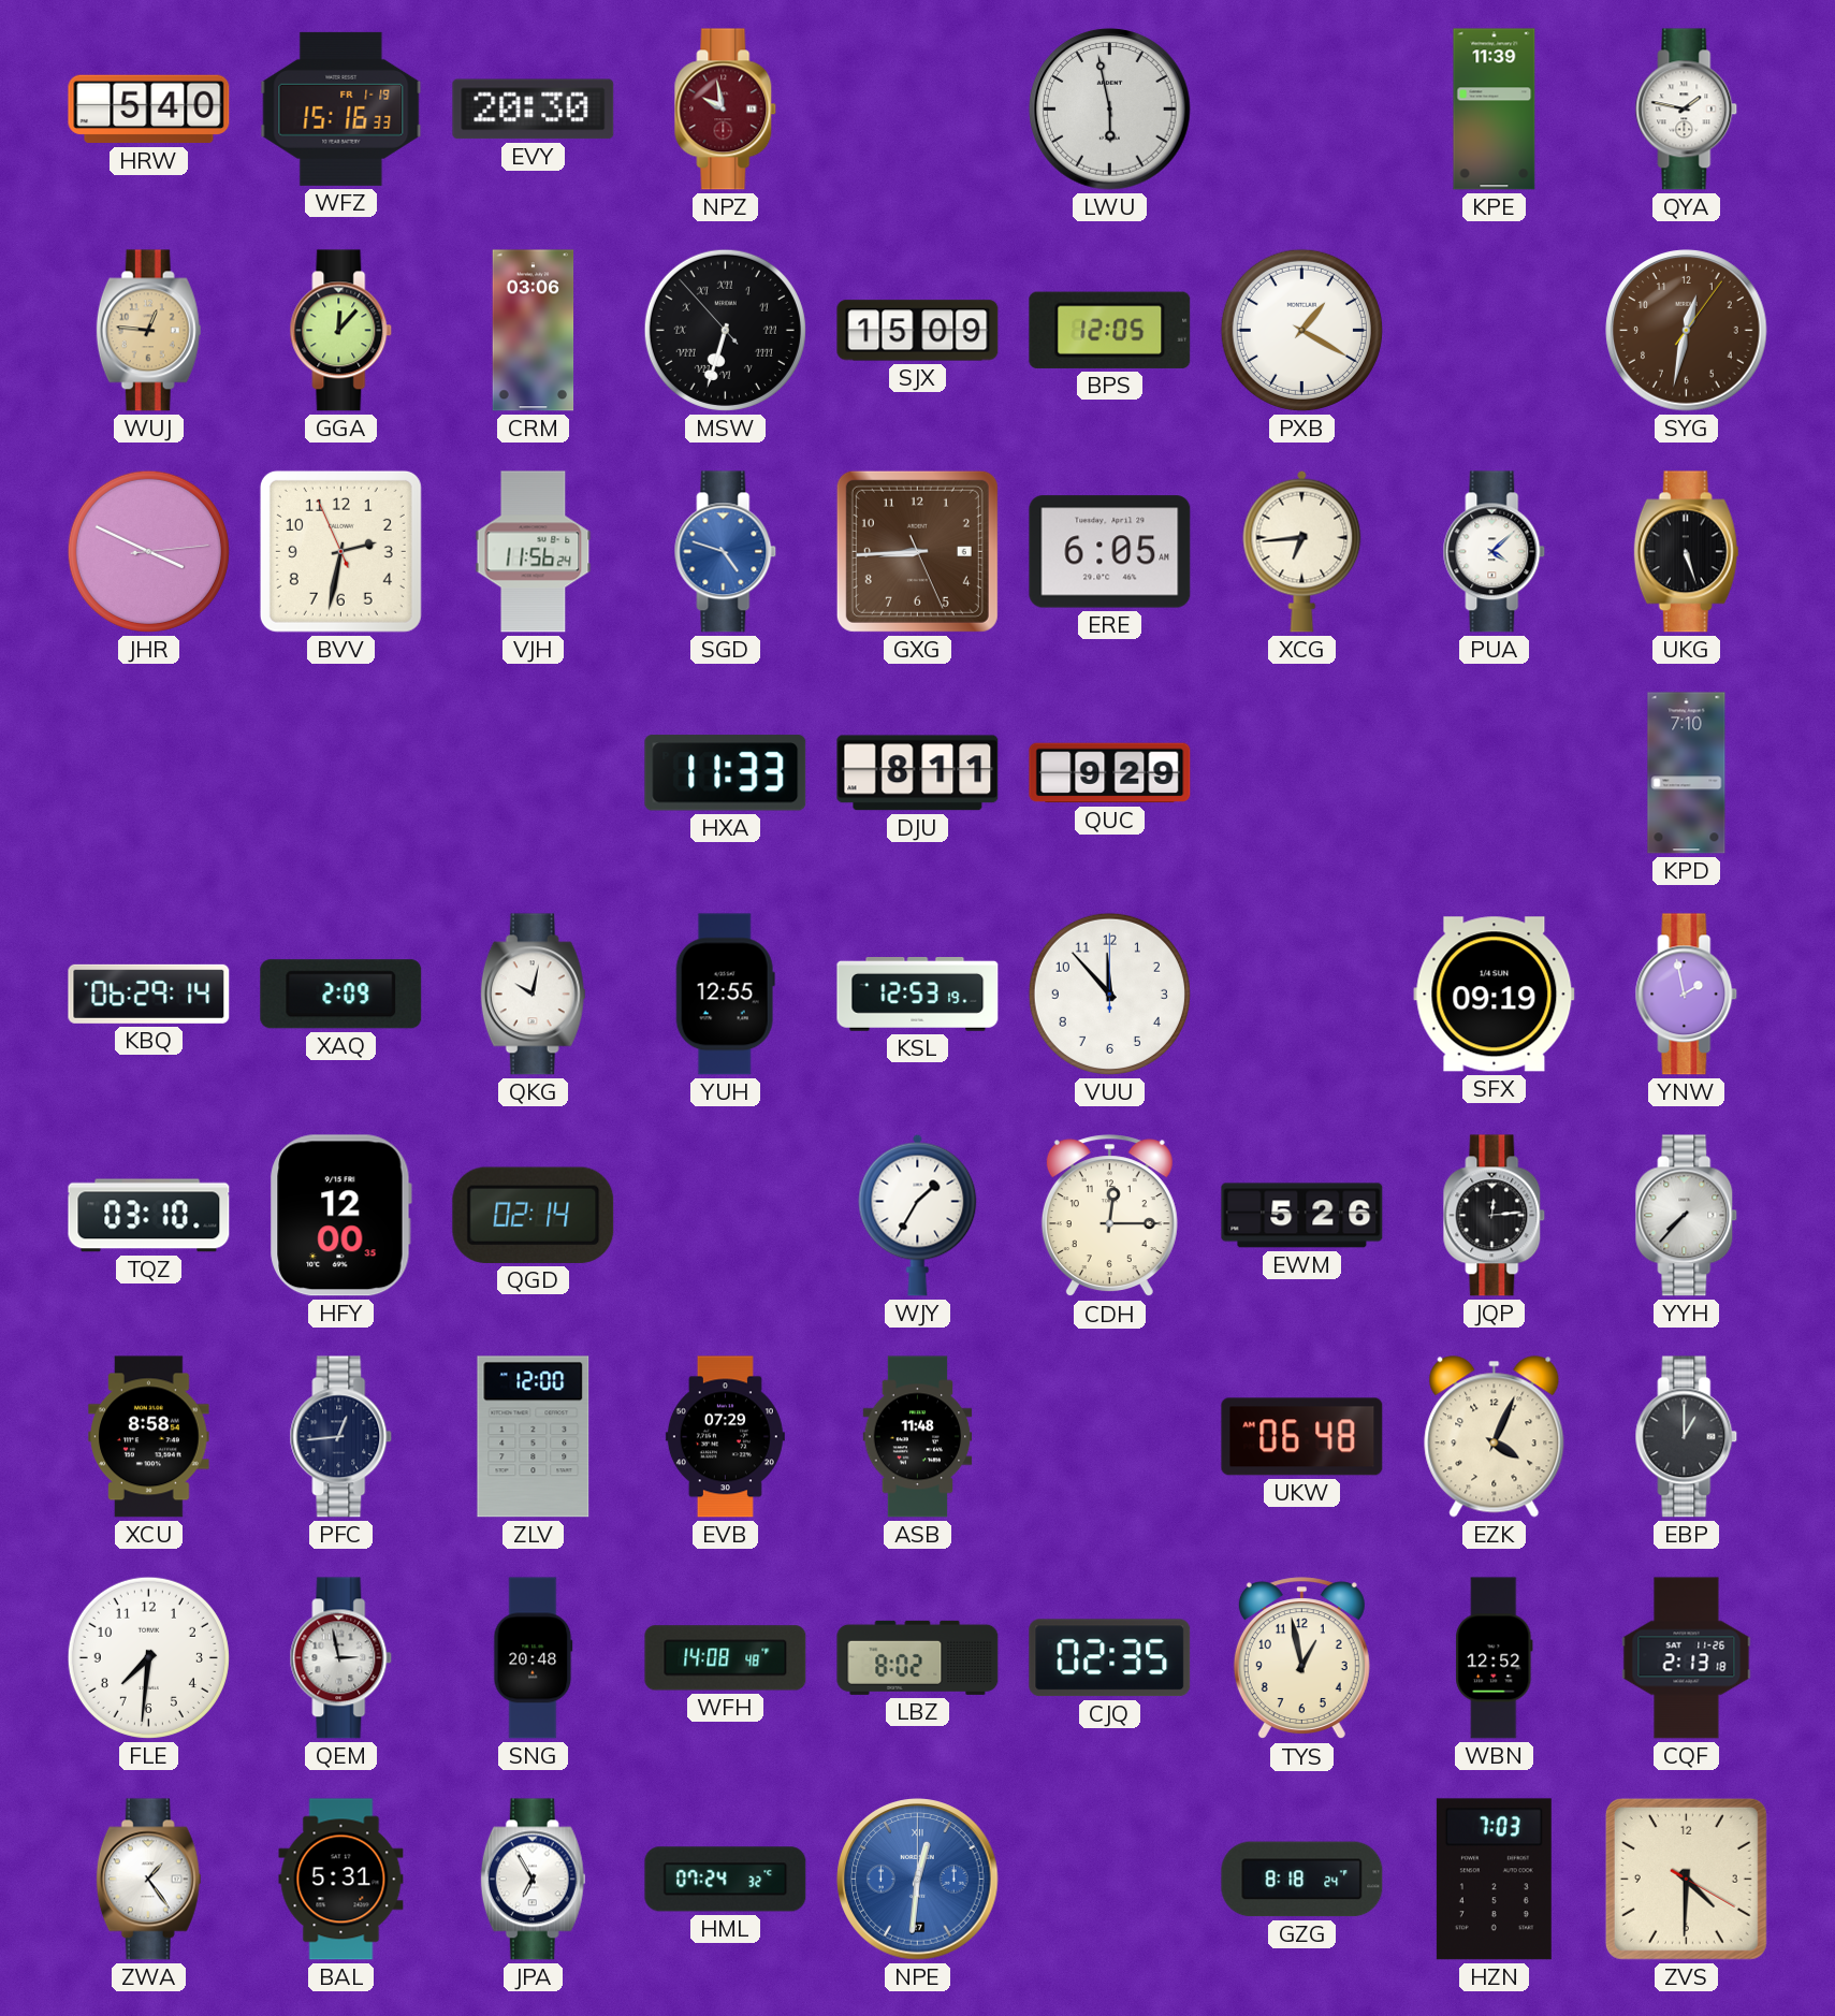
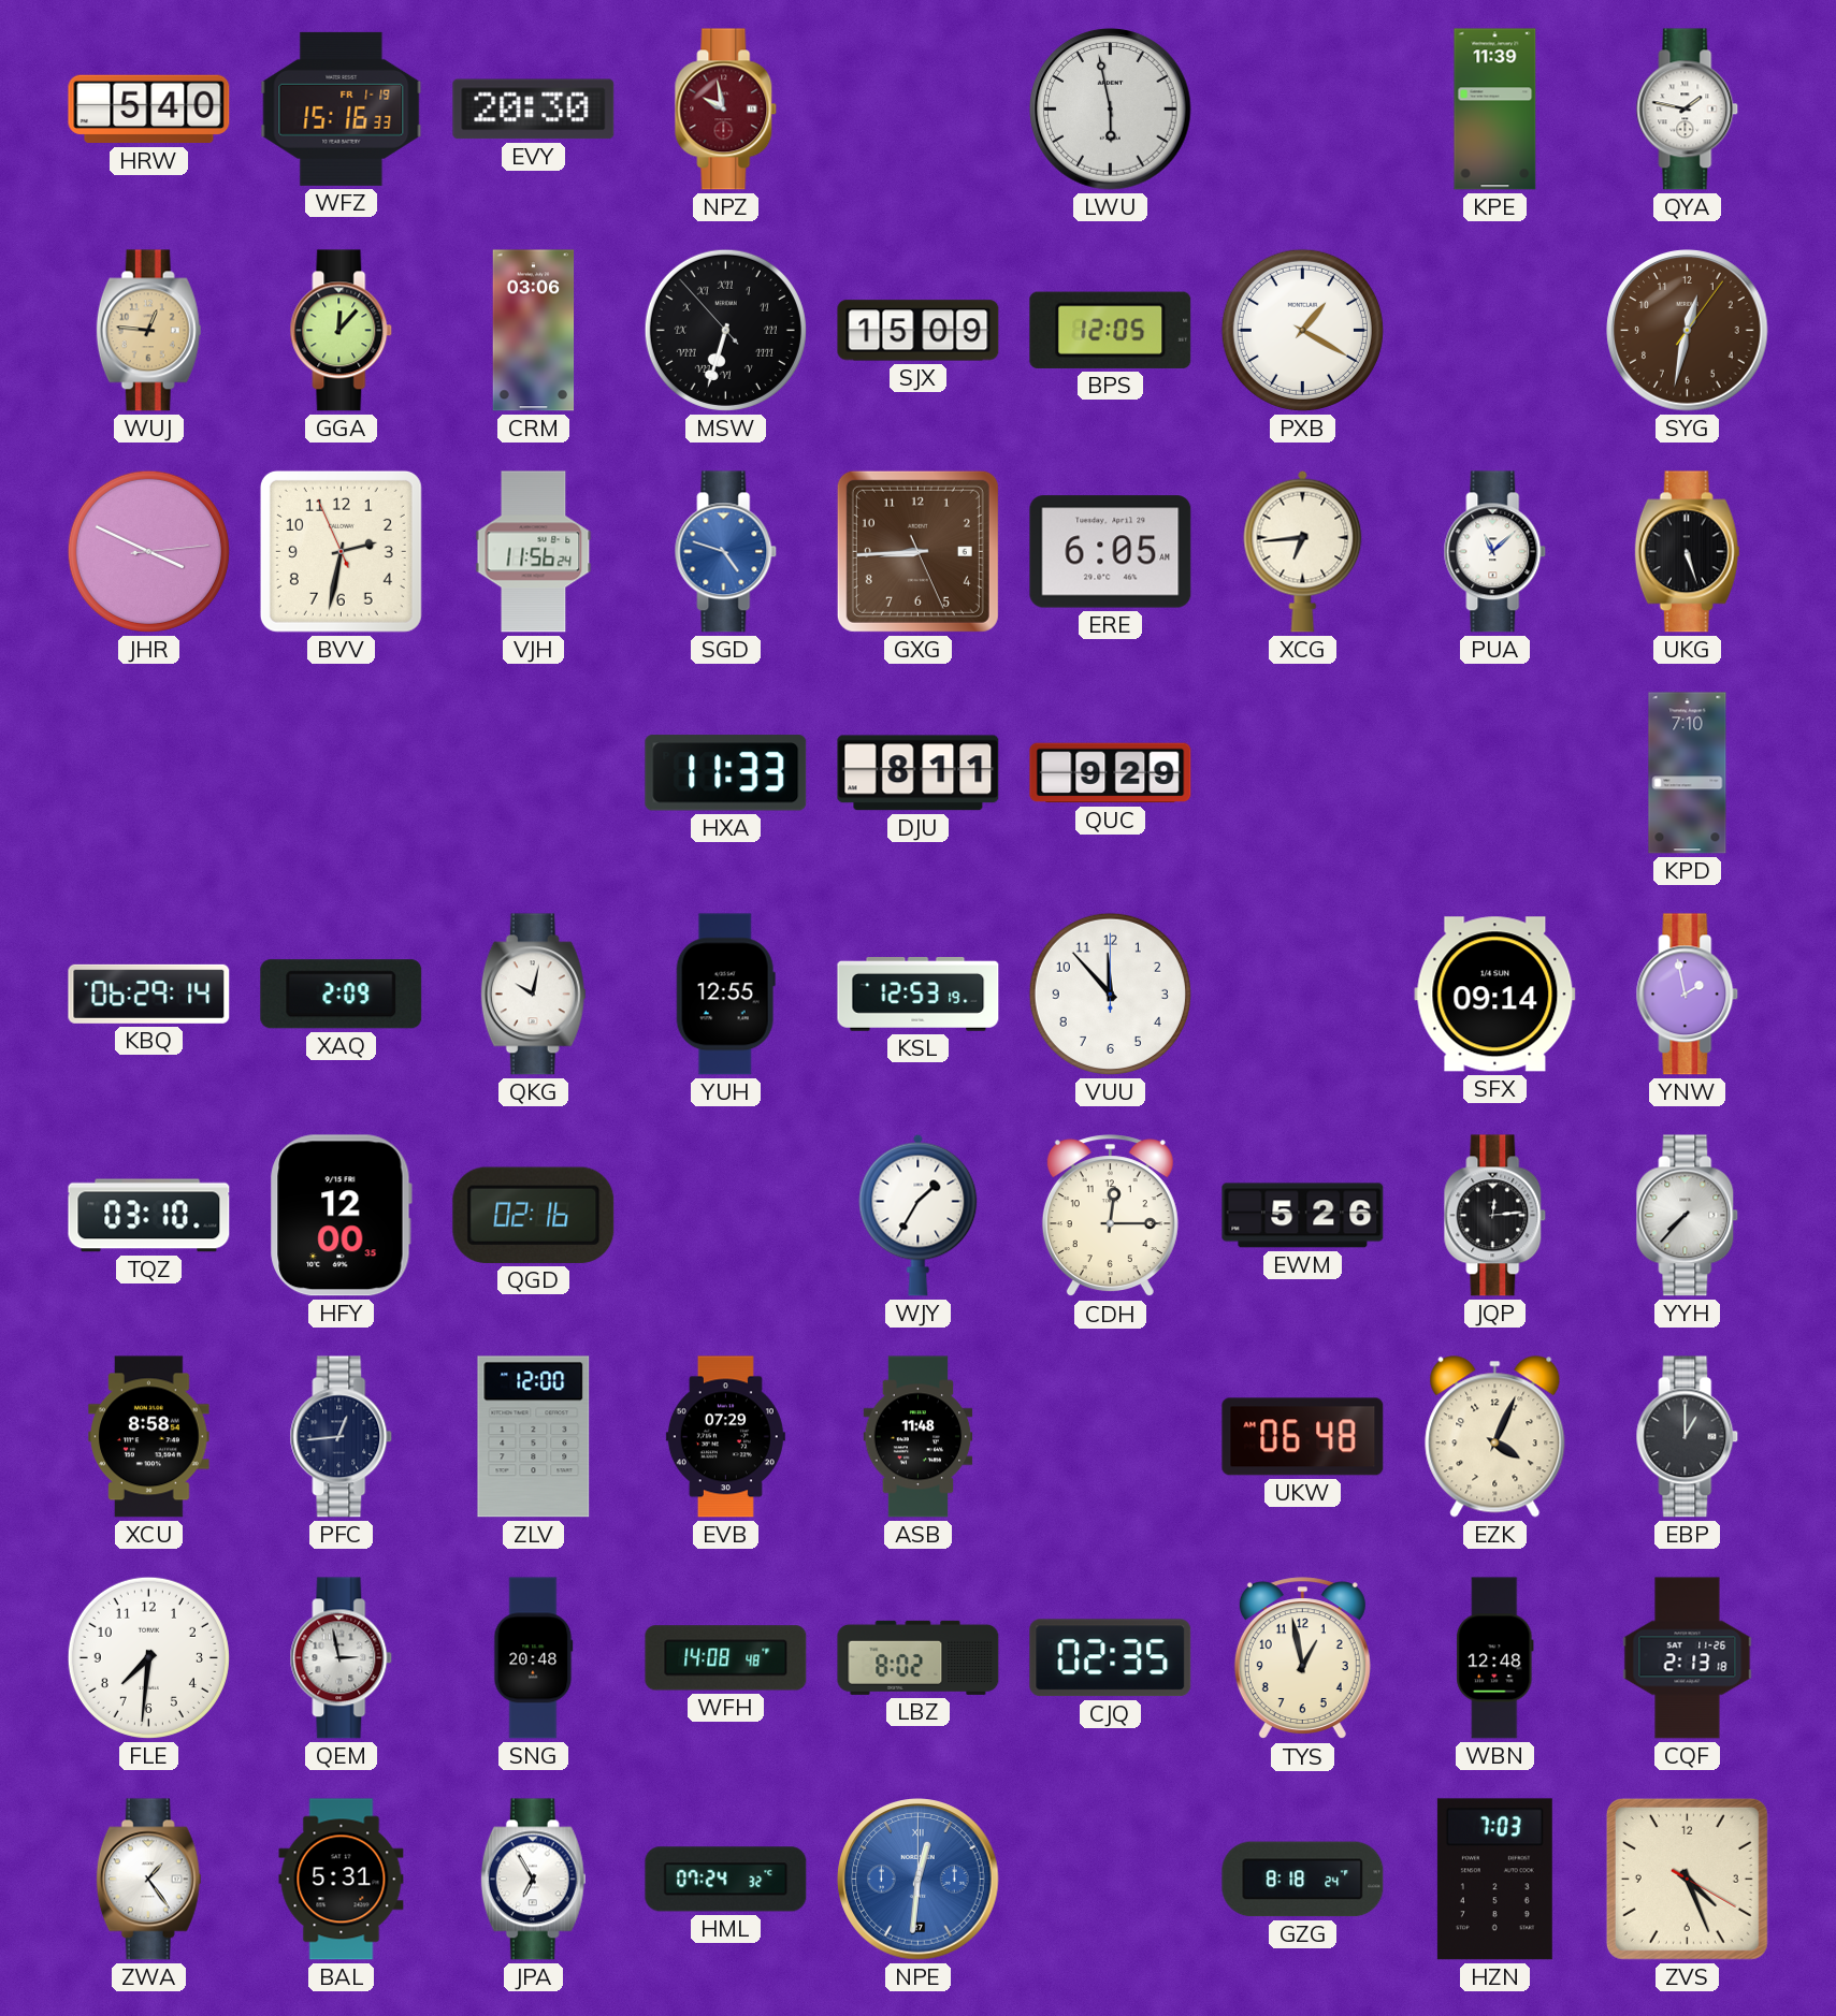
PUA: 4:08 -> 11:08 (1495, 552)
SFX: 09:19 -> 09:14 (1495, 995)
QGD: 02:14 -> 02:16 (534, 1215)
WBN: 12:52 -> 12:48 (1495, 1658)
ZVS: 4:30 -> 4:26 (1687, 1879)
